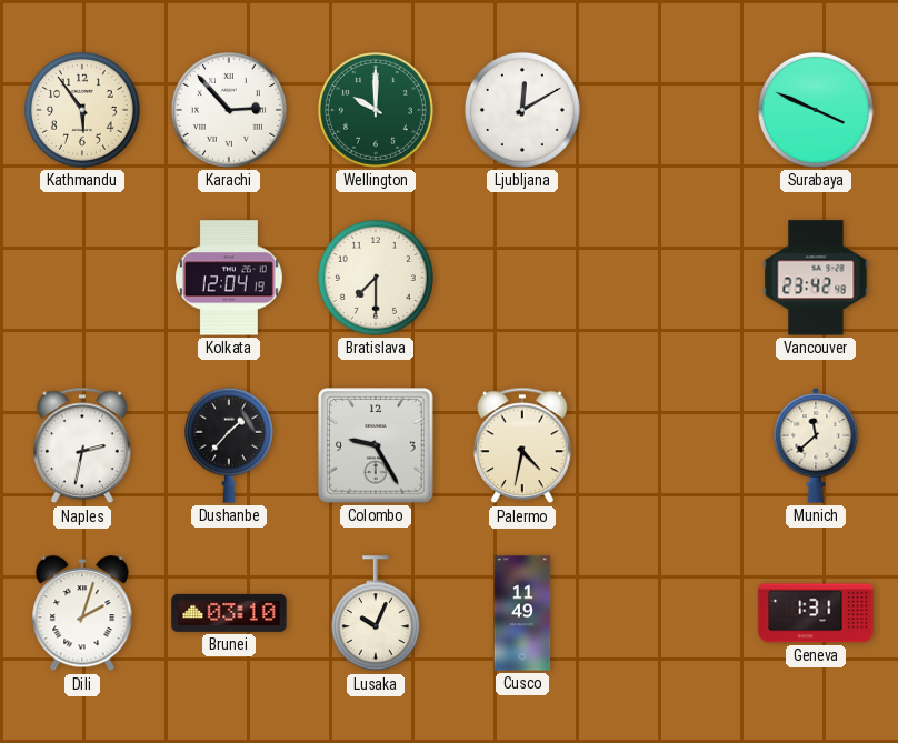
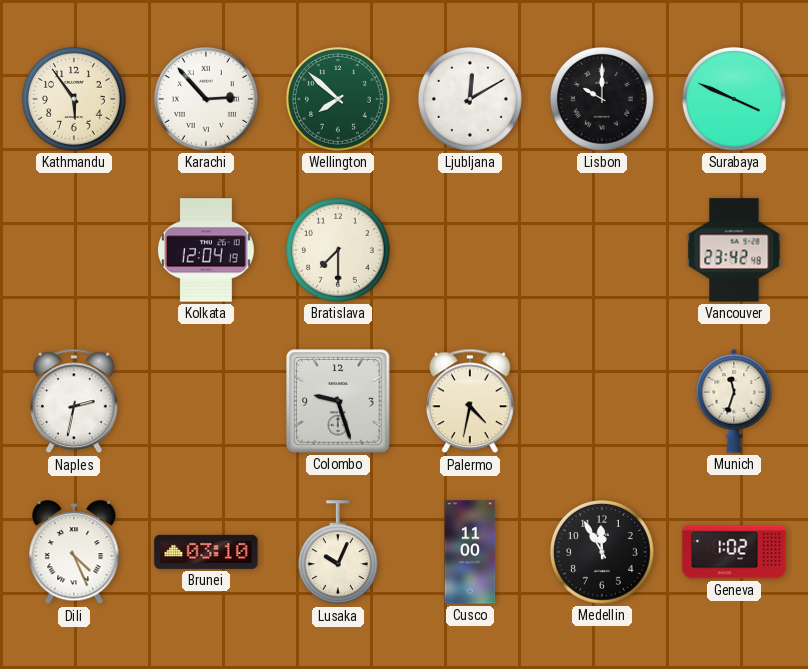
Wellington: 10:00 -> 7:52 (338, 100)
Lisbon: none -> 10:00 (602, 100)
Dushanbe: 1:37 -> none (229, 445)
Colombo: 9:25 -> 9:27 (338, 401)
Munich: 11:38 -> 11:33 (734, 401)
Dili: 2:03 -> 4:26 (74, 553)
Cusco: 11:49 -> 11:00 (470, 552)
Medellin: none -> 11:55 (602, 553)
Geneva: 1:31 -> 1:02 (734, 552)
